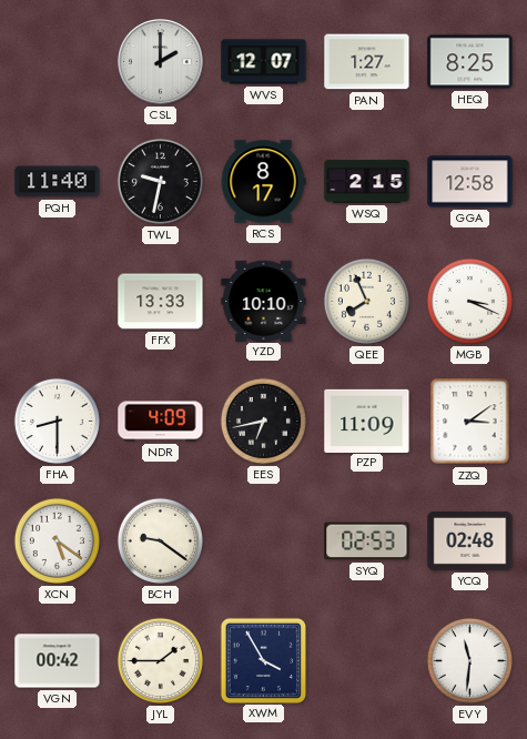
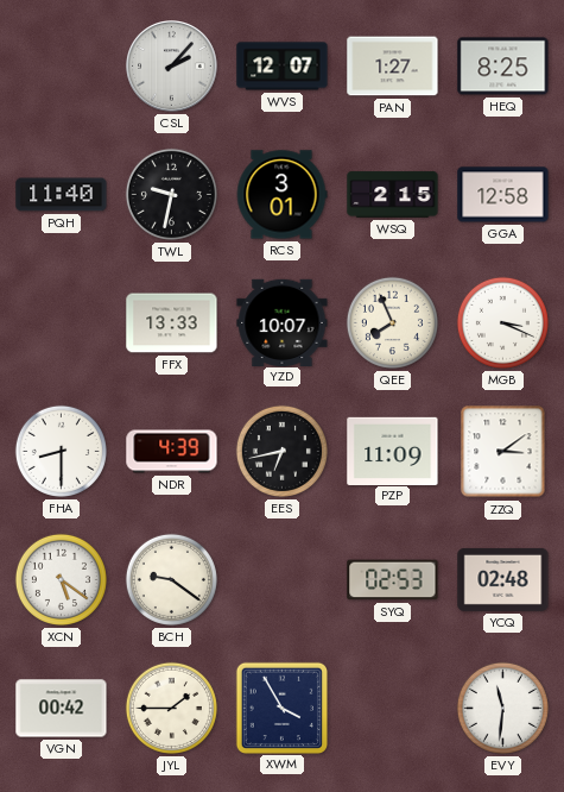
CSL: 2:00 -> 2:07 (172, 67)
RCS: 8:17 -> 3:01 (281, 195)
YZD: 10:10 -> 10:07 (283, 322)
NDR: 4:09 -> 4:39 (172, 452)
